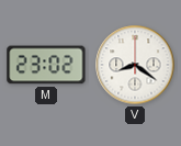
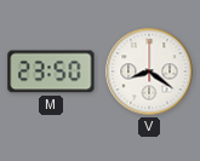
M: 23:02 -> 23:50 (51, 71)
